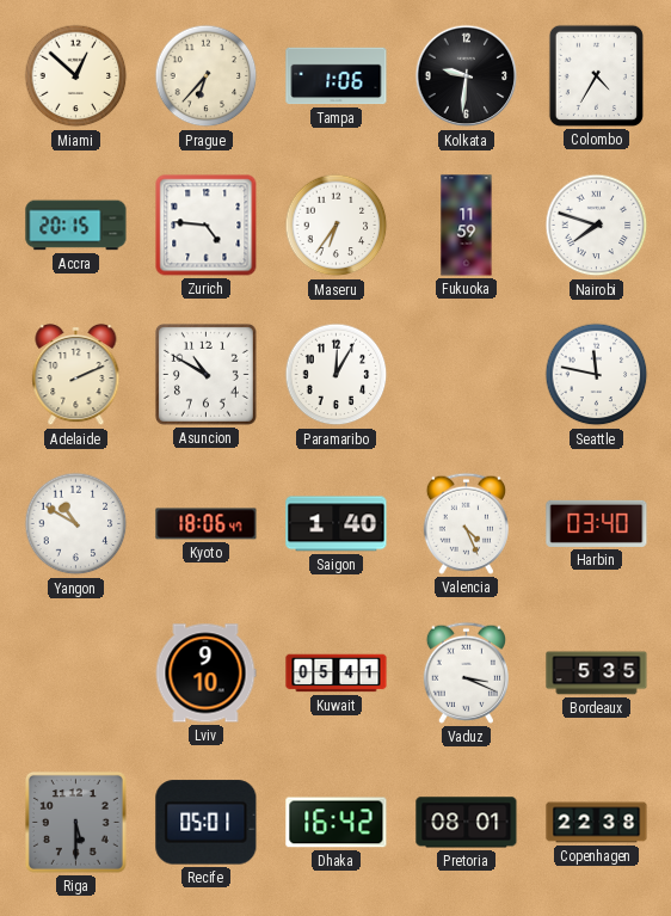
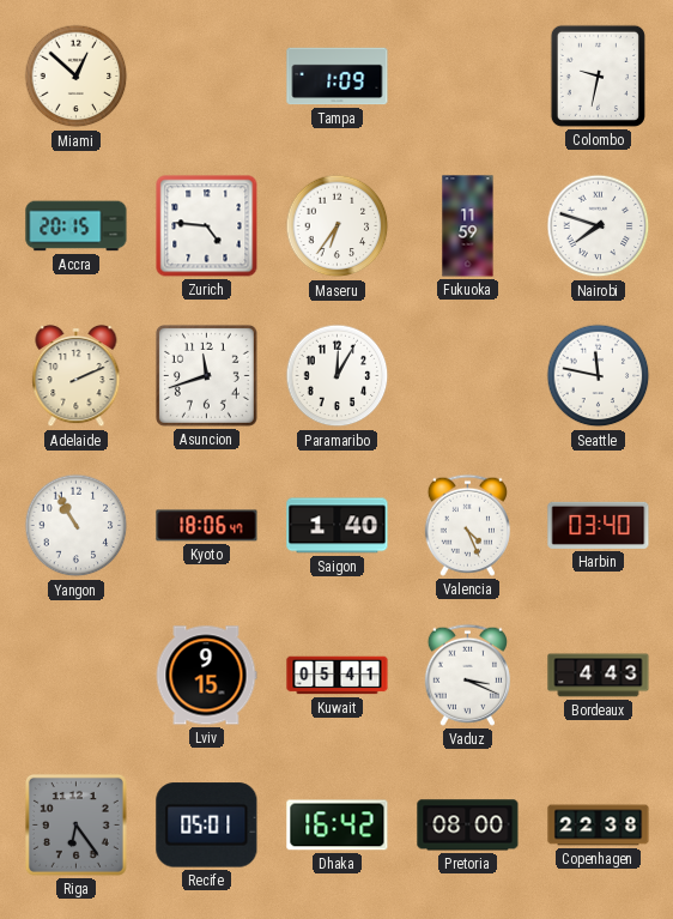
Prague: 6:37 -> none (207, 76)
Tampa: 1:06 -> 1:09 (338, 77)
Kolkata: 9:31 -> none (467, 76)
Colombo: 4:35 -> 9:32 (598, 75)
Asuncion: 10:50 -> 11:42 (206, 375)
Yangon: 10:50 -> 10:55 (77, 526)
Lviv: 9:10 -> 9:15 (206, 676)
Bordeaux: 5:35 -> 4:43 (599, 676)
Riga: 5:30 -> 6:24 (75, 824)
Pretoria: 08:01 -> 08:00 (468, 826)
